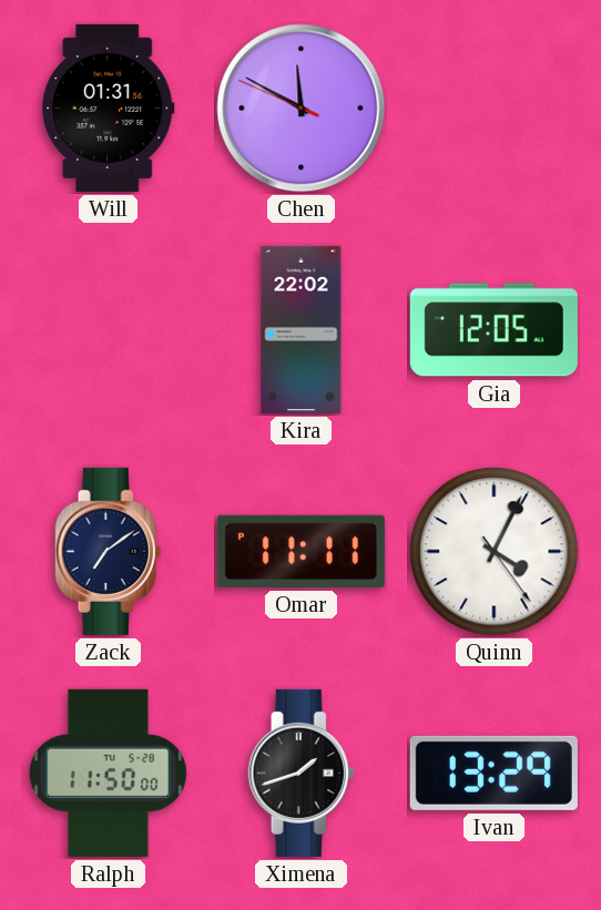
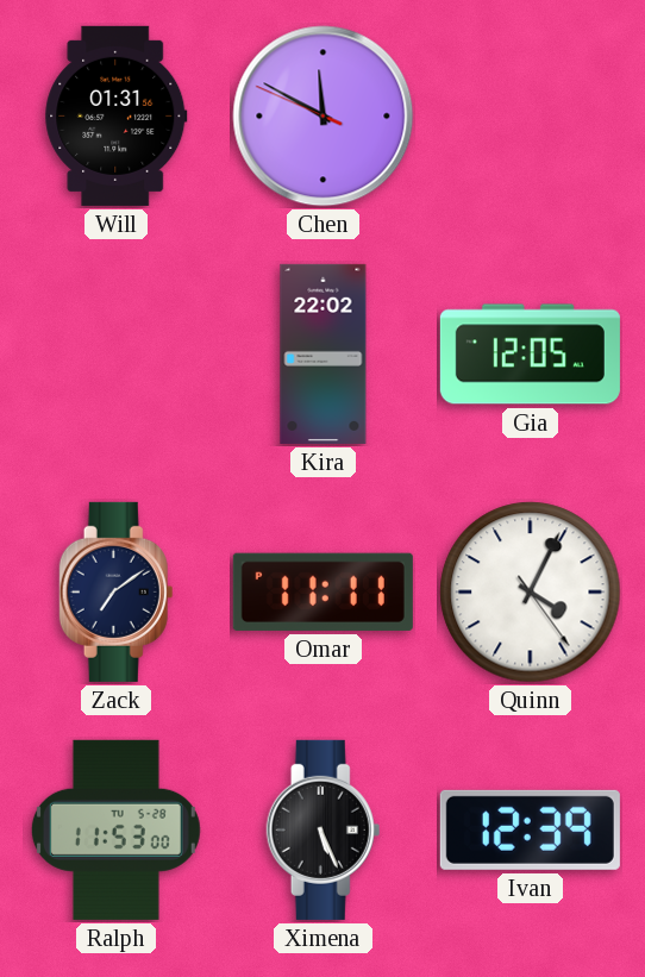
Ralph: 11:50 -> 11:53 (115, 829)
Ximena: 1:42 -> 5:26 (324, 829)
Ivan: 13:29 -> 12:39 (530, 829)
